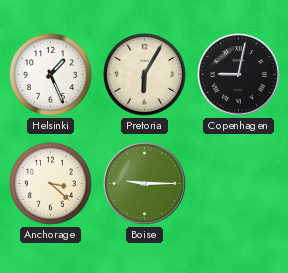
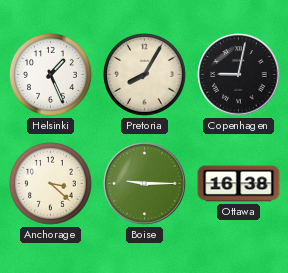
Pretoria: 6:05 -> 8:05 (145, 75)
Ottawa: none -> 16:38 (239, 184)
